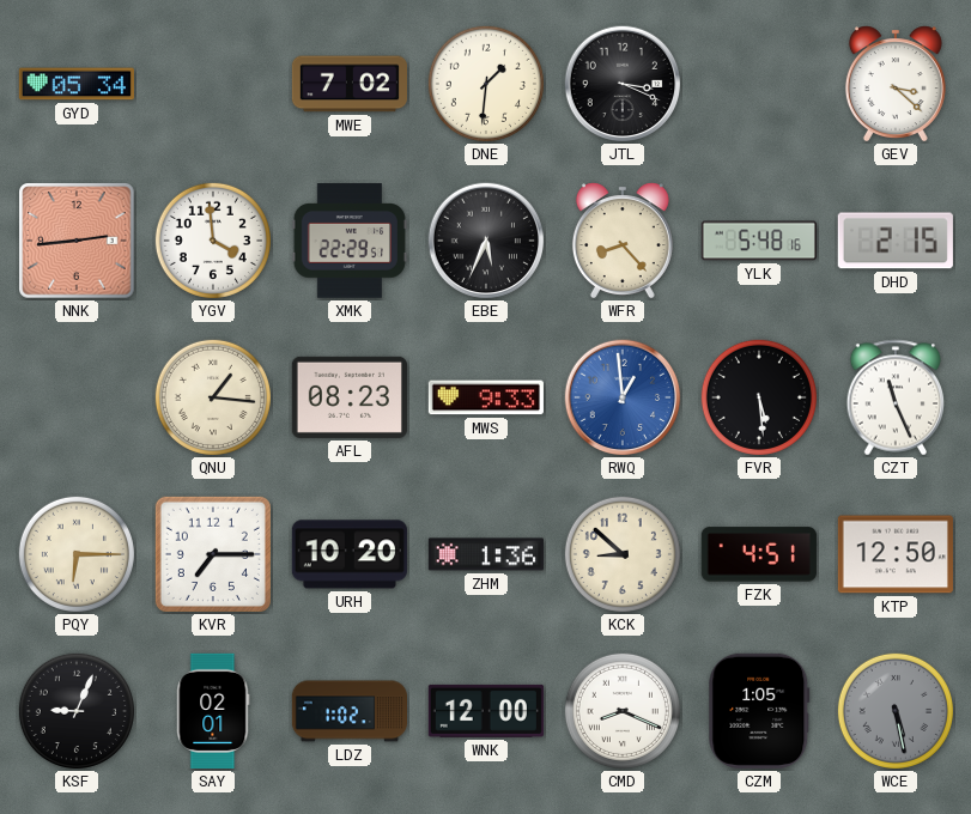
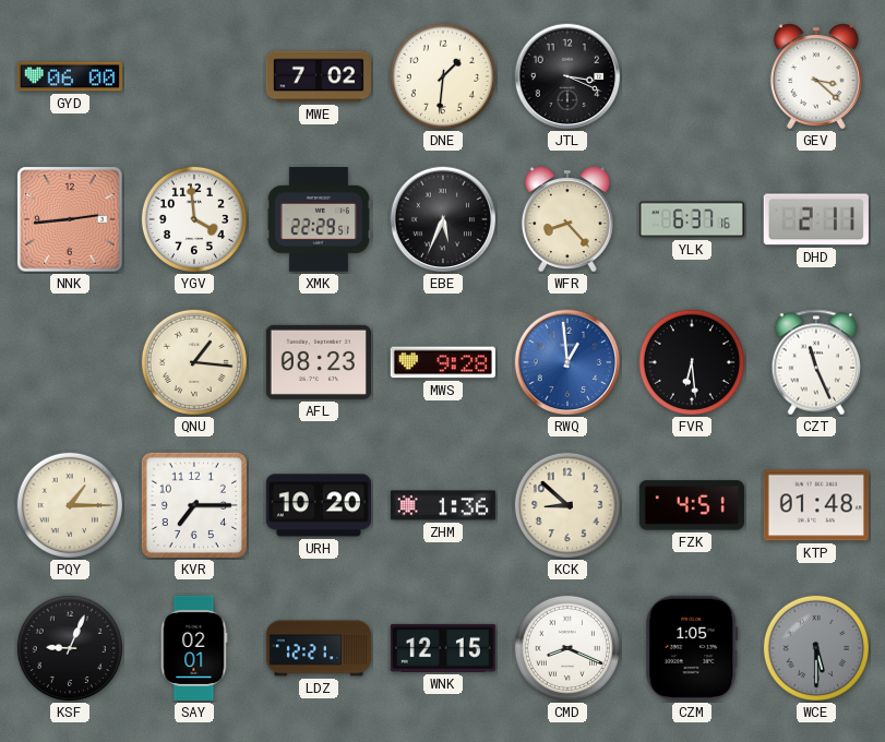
GYD: 05:34 -> 06:00 (70, 76)
YLK: 5:48 -> 6:37 (692, 219)
DHD: 2:15 -> 2:11 (816, 219)
MWS: 9:33 -> 9:28 (443, 362)
FVR: 5:29 -> 6:29 (692, 362)
PQY: 6:15 -> 1:15 (70, 505)
KTP: 12:50 -> 01:48 (816, 505)
LDZ: 1:02 -> 12:21 (318, 648)
WNK: 12:00 -> 12:15 (443, 648)
WCE: 5:28 -> 5:30 (816, 648)
